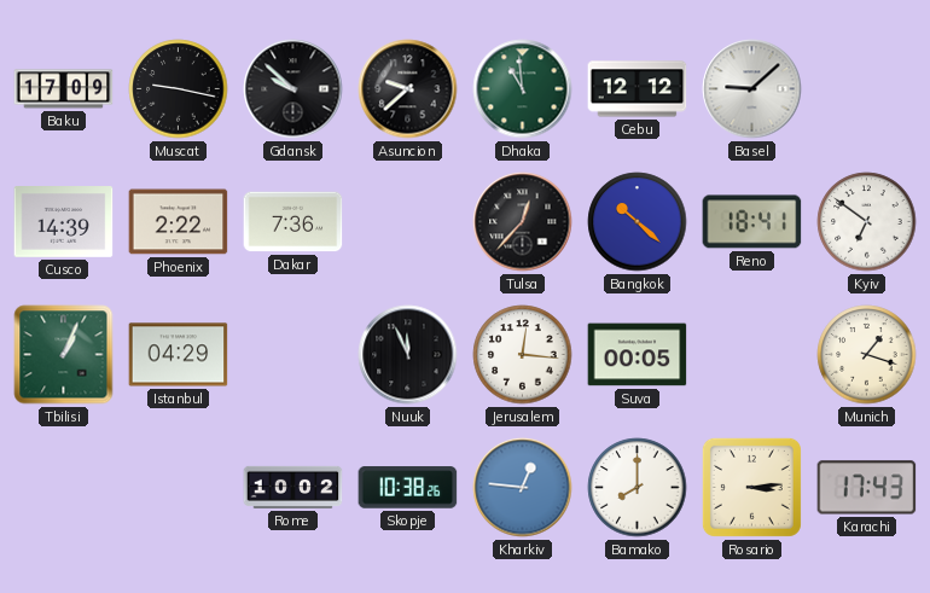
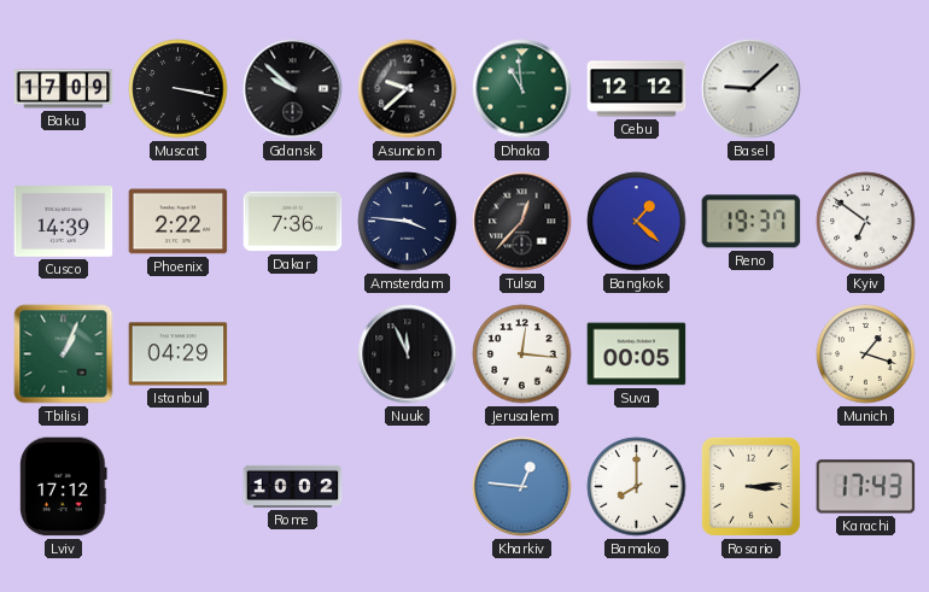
Muscat: 9:17 -> 3:17 (179, 89)
Amsterdam: none -> 3:46 (408, 222)
Bangkok: 10:22 -> 1:22 (637, 222)
Reno: 18:41 -> 19:37 (752, 222)
Lviv: none -> 17:12 (64, 487)
Skopje: 10:38 -> none (408, 488)
